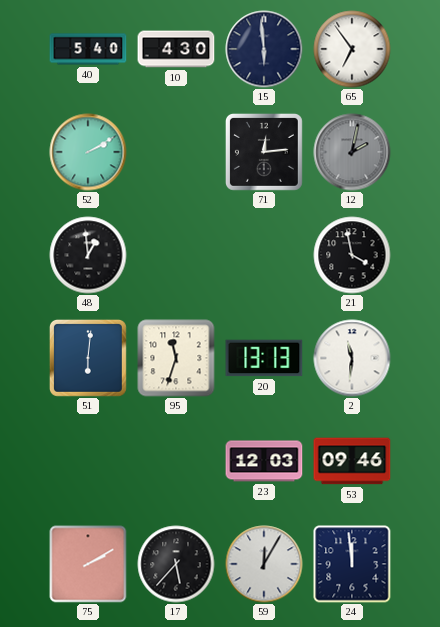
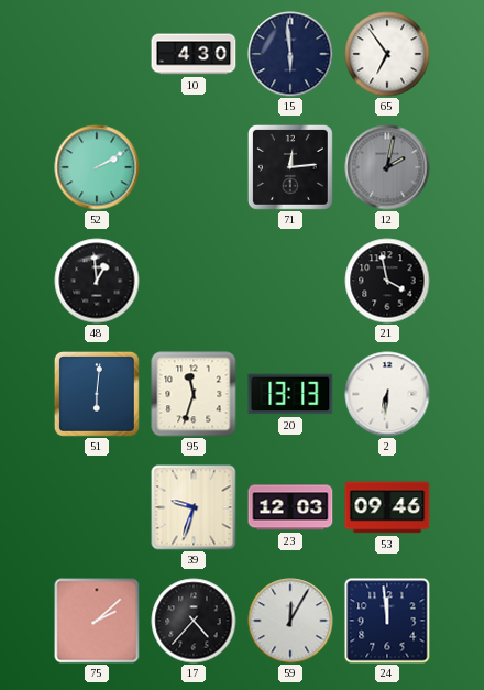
40: 5:40 -> none (88, 49)
2: 11:31 -> 6:31 (387, 394)
39: none -> 9:33 (194, 507)
75: 2:10 -> 2:08 (97, 621)
17: 5:37 -> 4:37 (194, 621)
